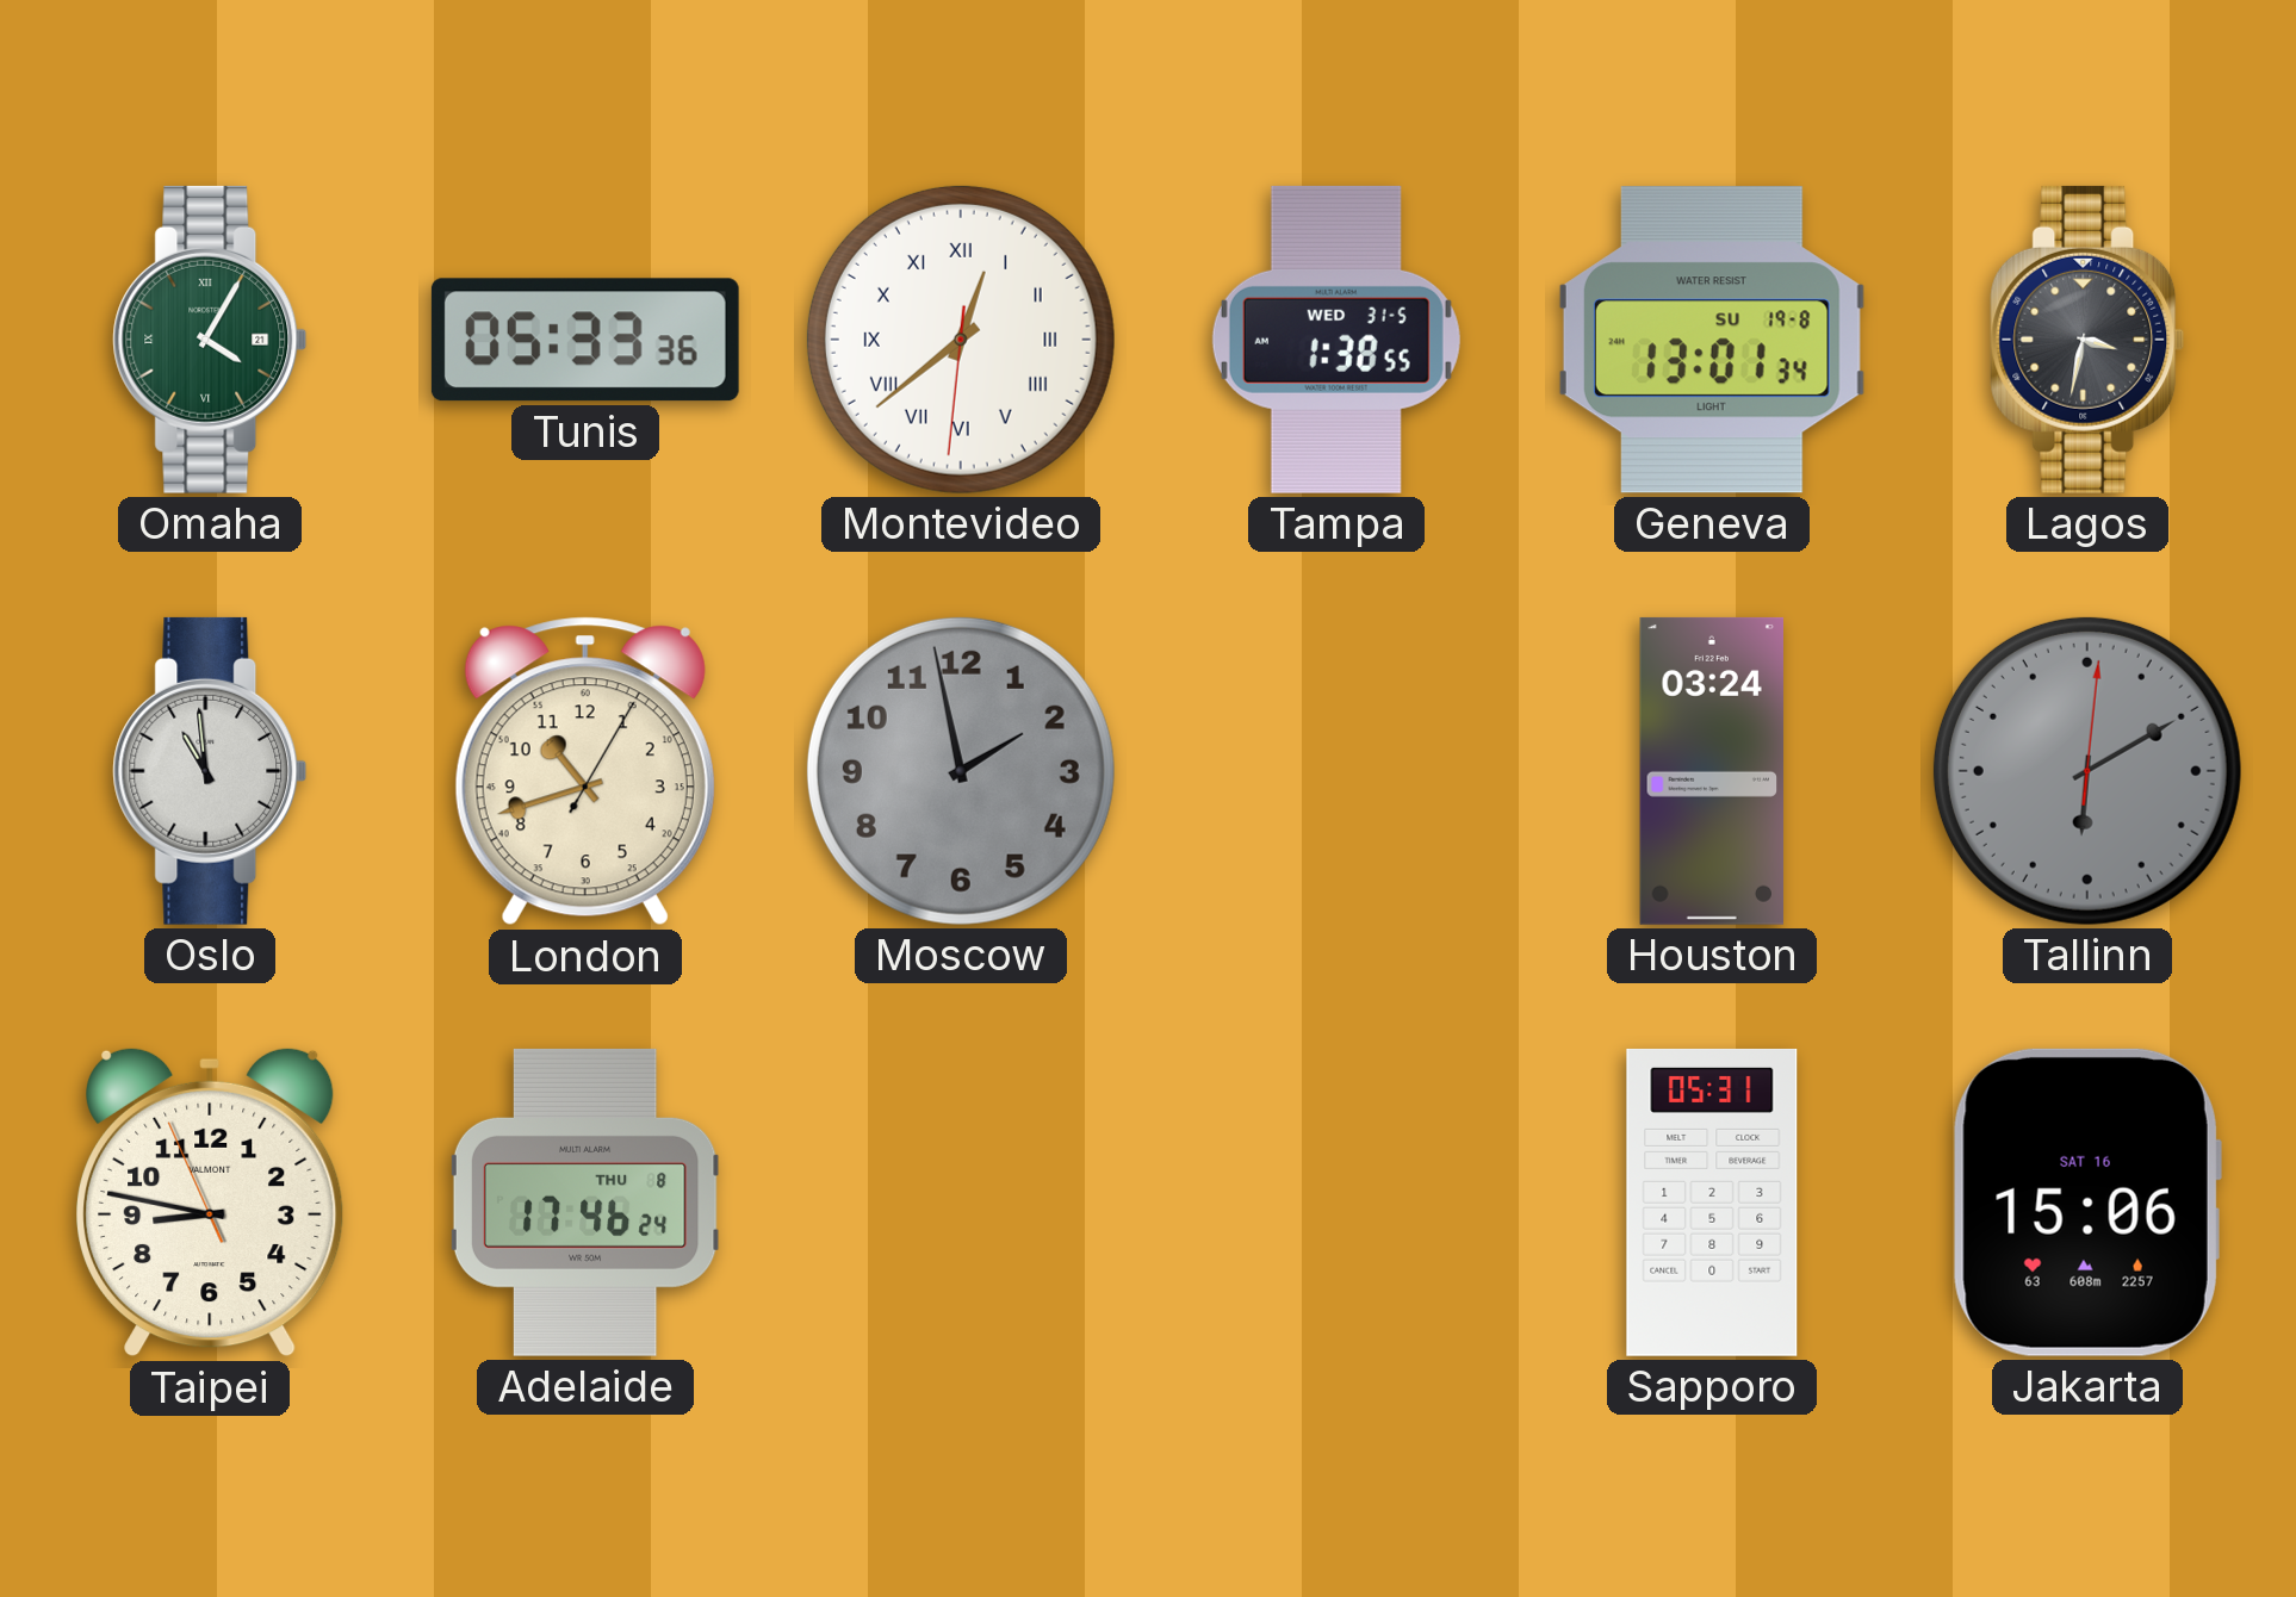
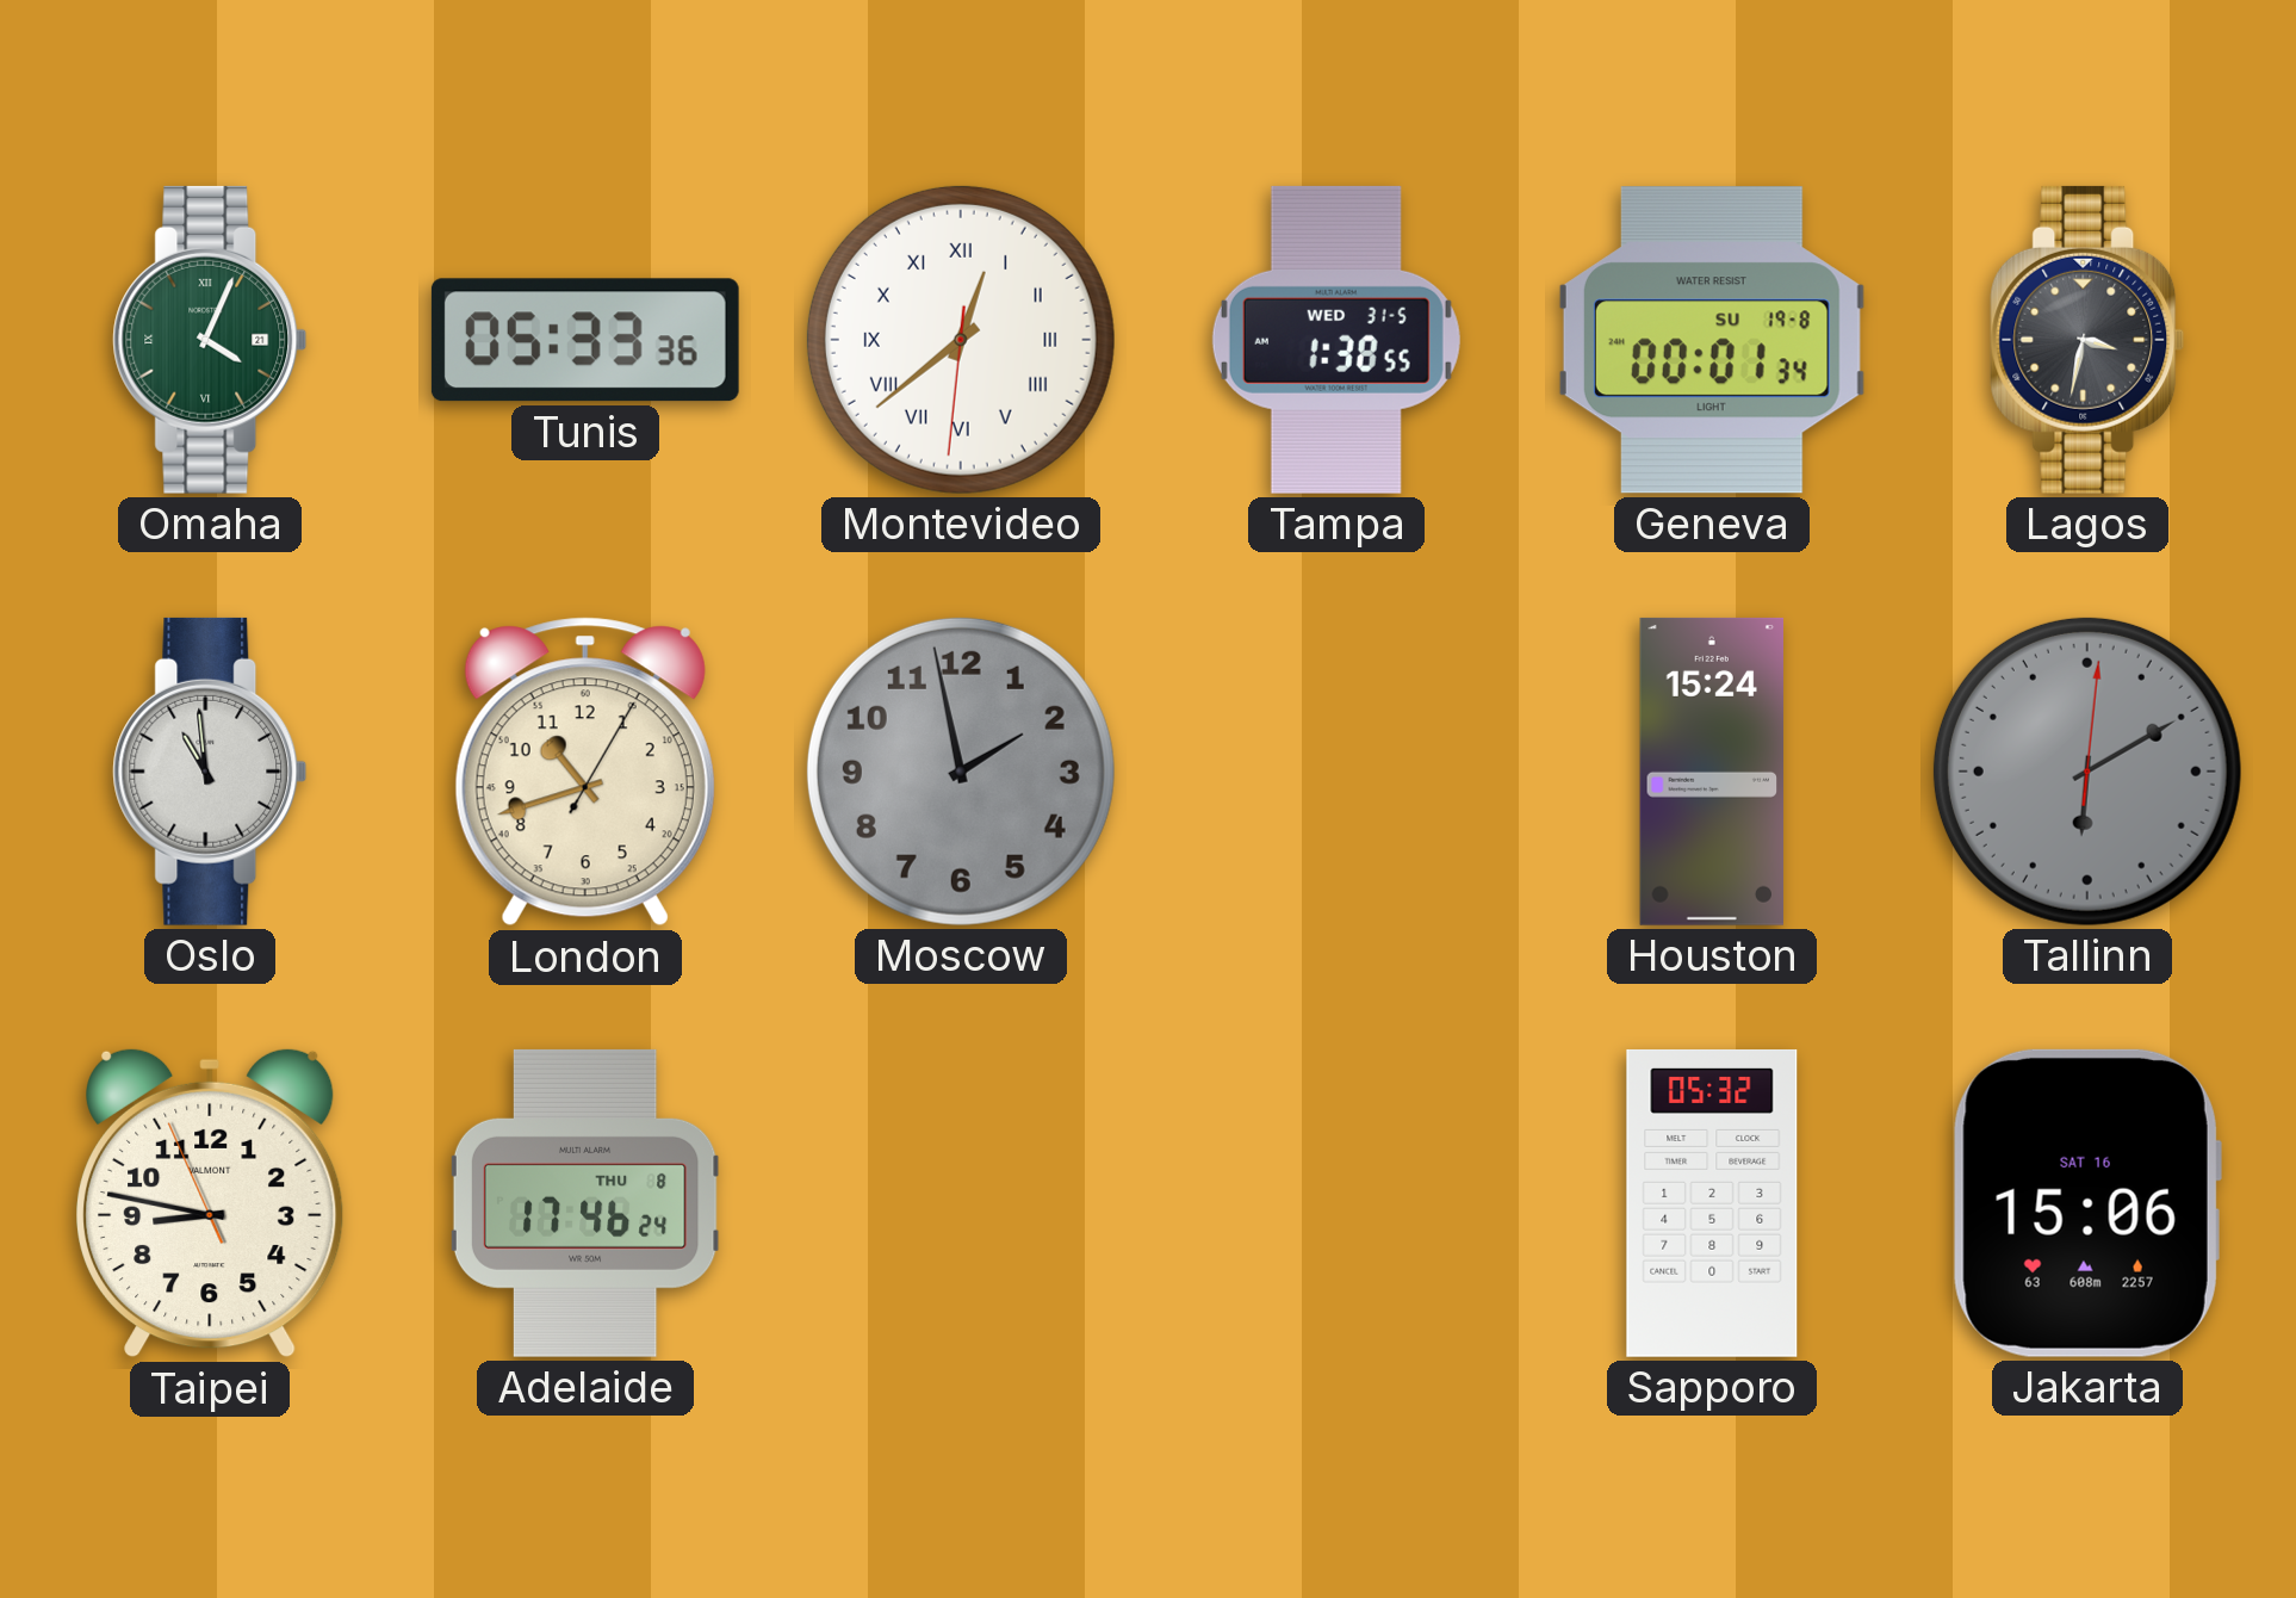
Omaha: 4:05 -> 4:04 (210, 340)
Geneva: 13:01 -> 00:01 (1712, 340)
Houston: 03:24 -> 15:24 (1712, 772)
Sapporo: 05:31 -> 05:32 (1712, 1203)
